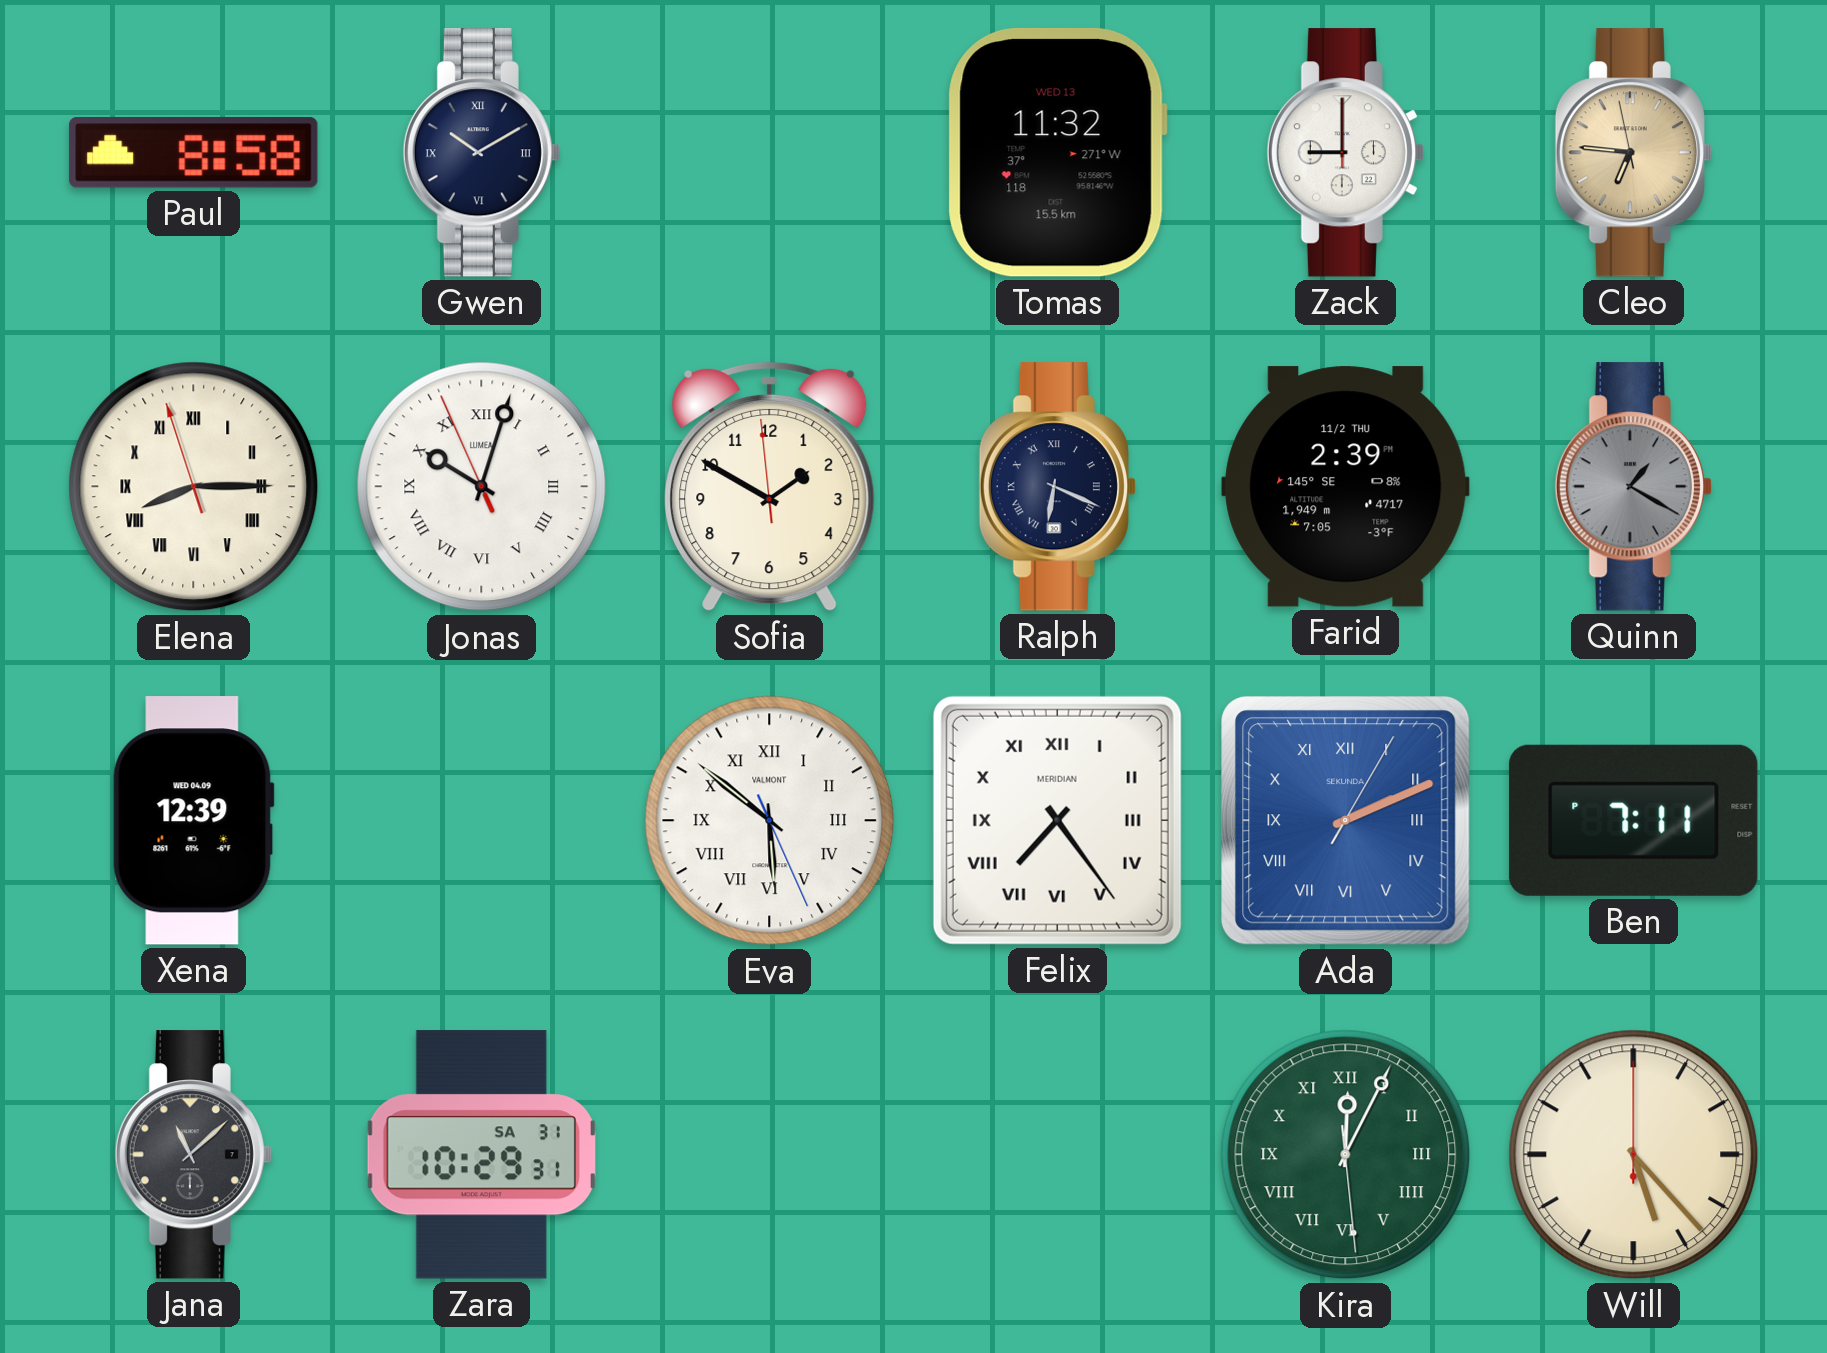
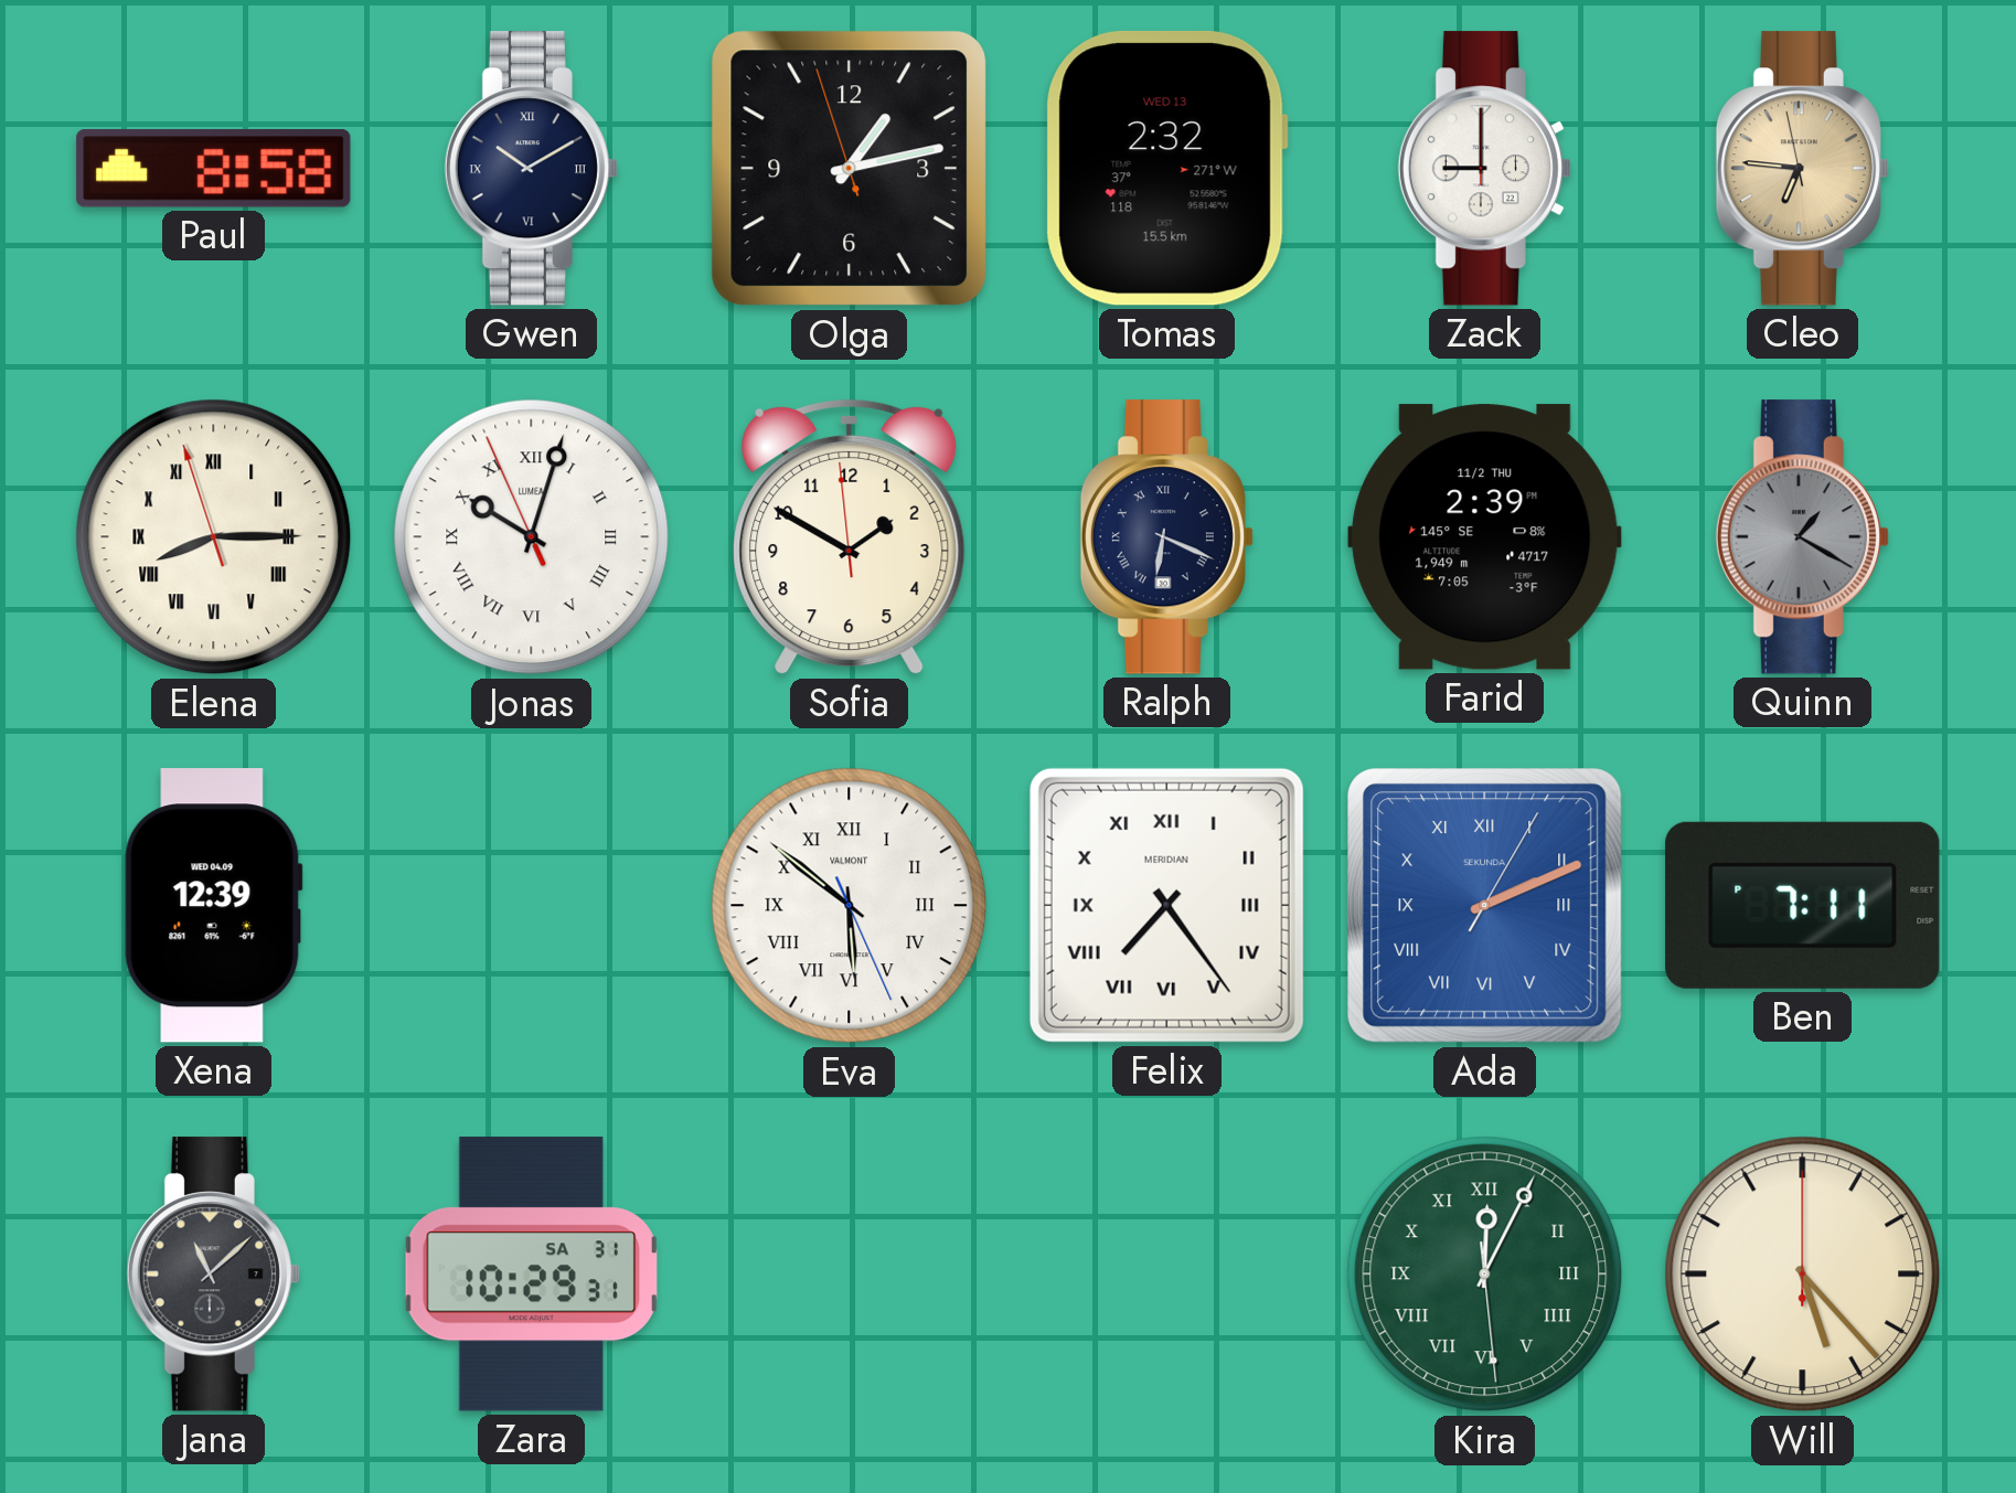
Olga: none -> 1:12 (850, 169)
Tomas: 11:32 -> 2:32 (1166, 168)
